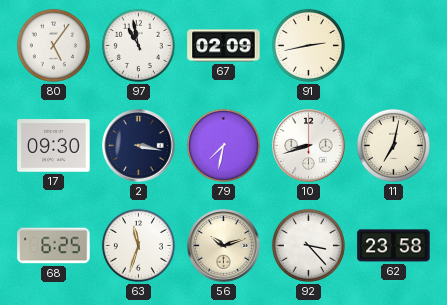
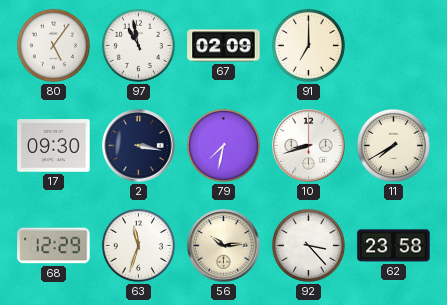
91: 2:43 -> 7:00 (308, 45)
11: 7:02 -> 7:40 (393, 145)
68: 6:25 -> 12:29 (54, 246)
56: 10:12 -> 10:14 (224, 246)
